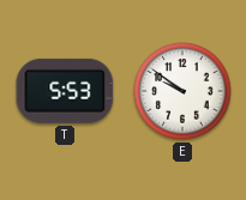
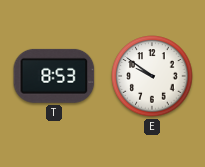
T: 5:53 -> 8:53 (54, 76)
